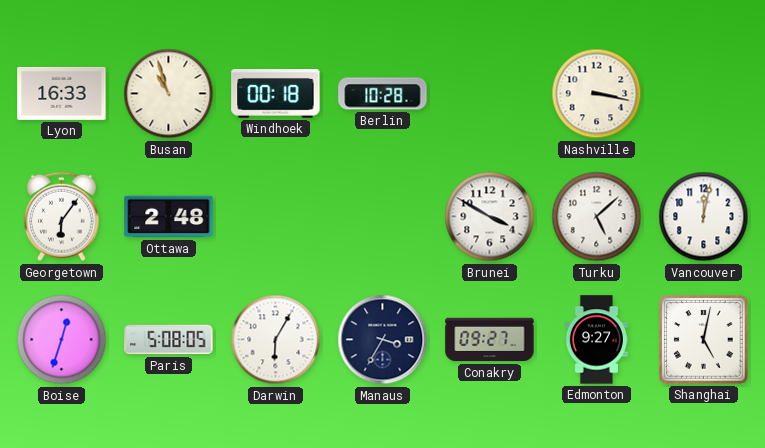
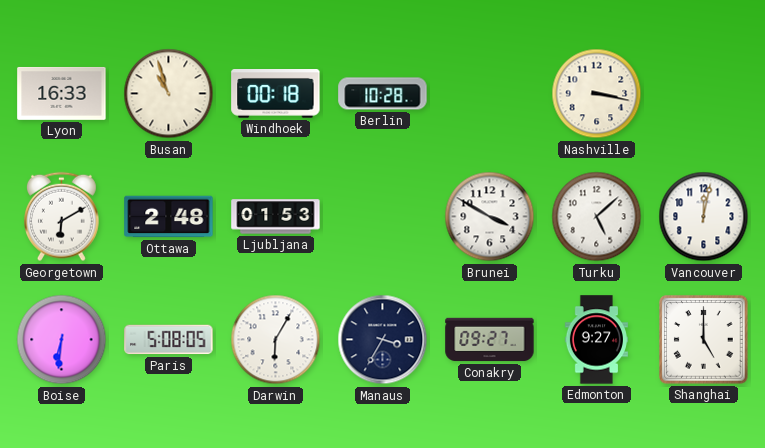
Georgetown: 6:06 -> 6:10 (62, 217)
Ljubljana: none -> 01:53 (276, 217)
Boise: 12:33 -> 6:31 (62, 340)
Shanghai: 5:02 -> 5:00 (704, 340)
